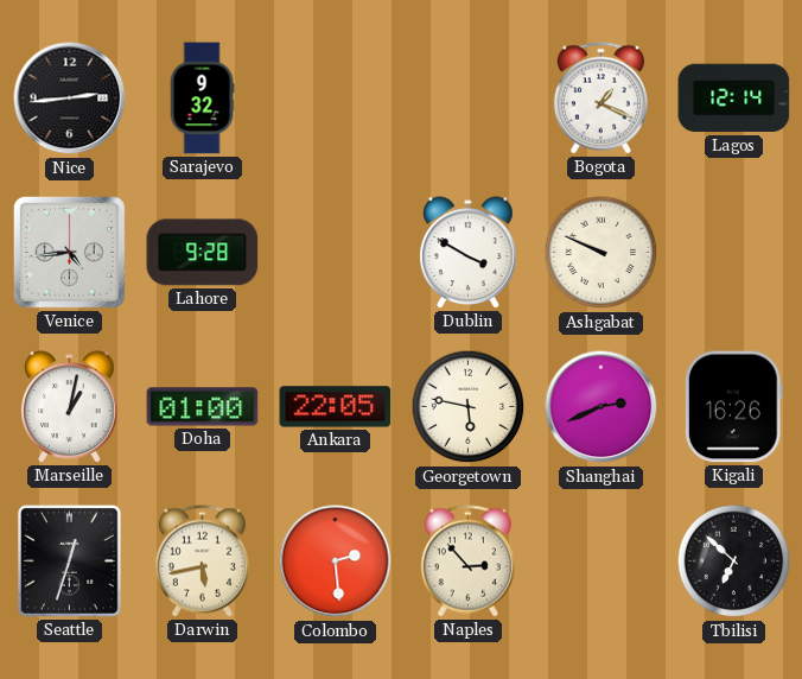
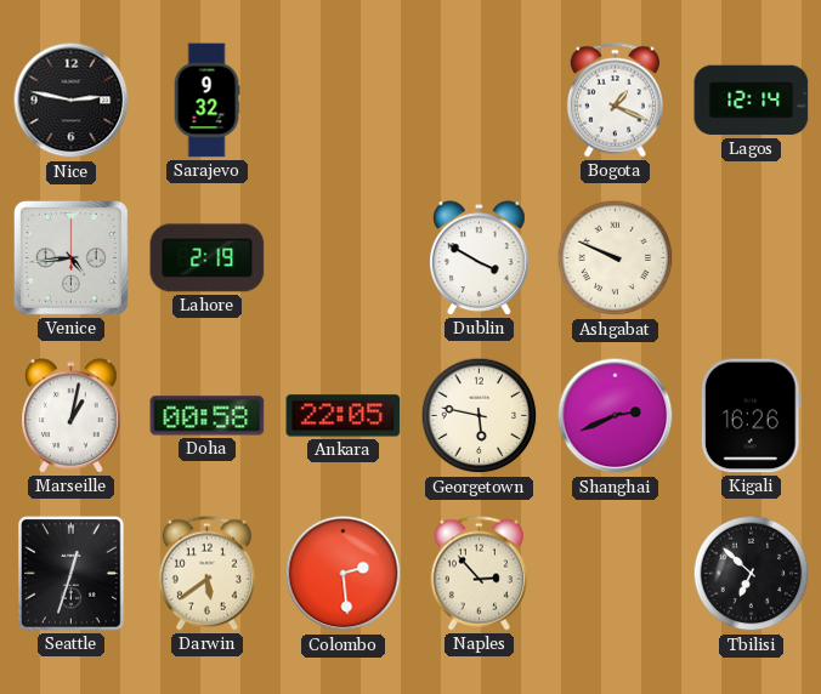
Nice: 2:44 -> 2:47 (72, 101)
Lahore: 9:28 -> 2:19 (208, 258)
Doha: 01:00 -> 00:58 (208, 416)
Darwin: 5:43 -> 5:39 (206, 574)
